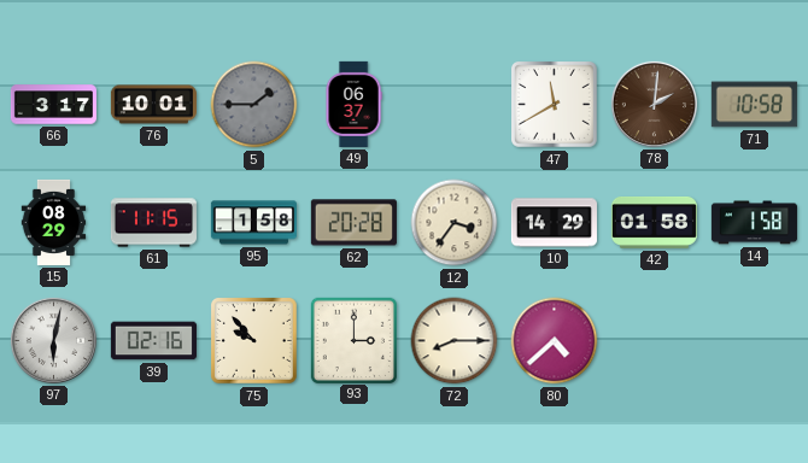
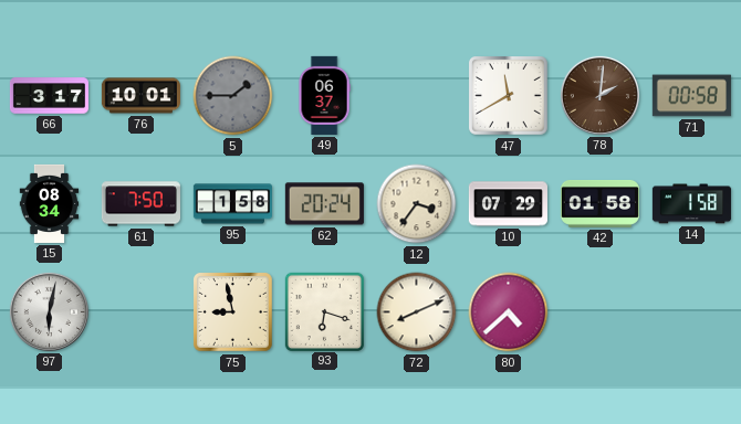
71: 10:58 -> 00:58 (691, 96)
15: 08:29 -> 08:34 (50, 203)
61: 11:15 -> 7:50 (140, 204)
62: 20:28 -> 20:24 (324, 204)
10: 14:29 -> 07:29 (508, 204)
39: 02:16 -> none (153, 341)
75: 9:53 -> 8:58 (233, 312)
93: 3:00 -> 6:18 (324, 311)
72: 8:15 -> 8:11 (417, 312)
